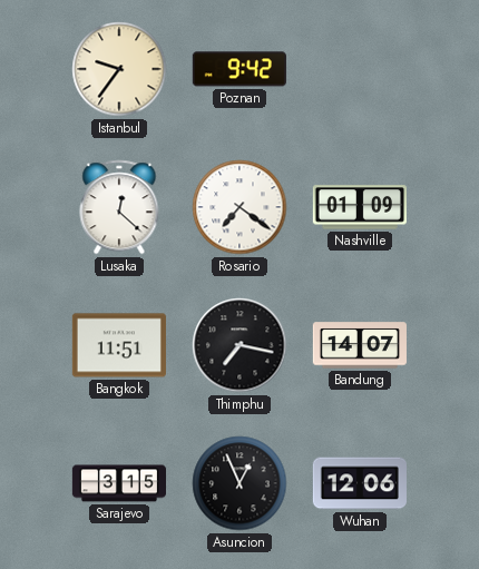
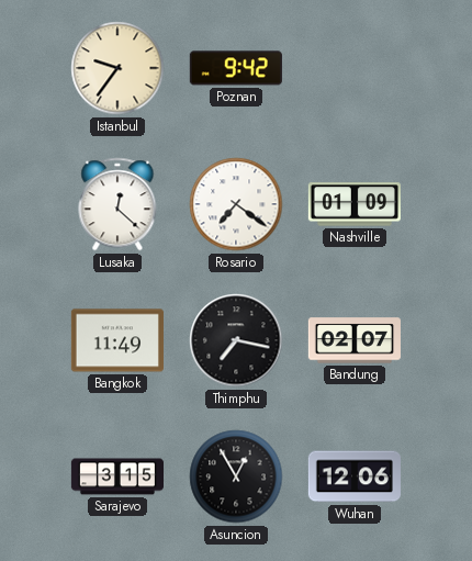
Bangkok: 11:51 -> 11:49 (117, 340)
Bandung: 14:07 -> 02:07 (355, 340)
Asuncion: 12:56 -> 12:55 (236, 476)
